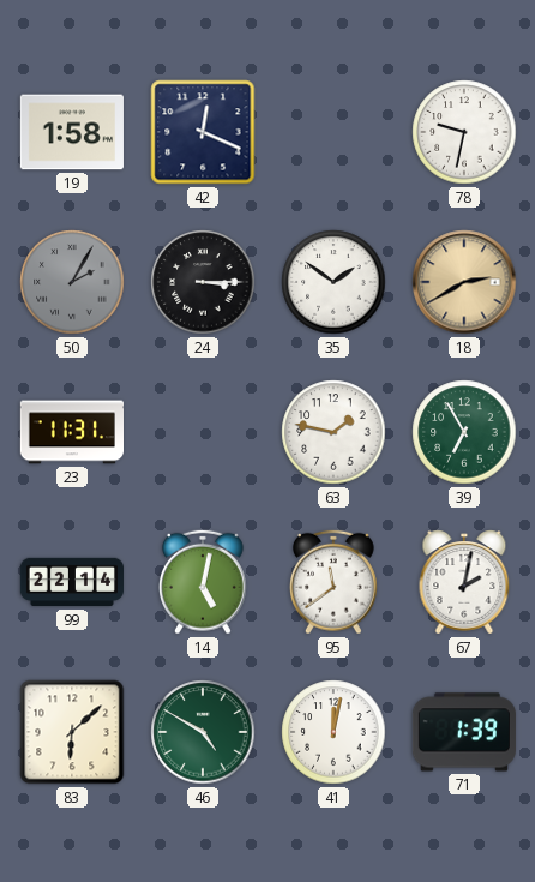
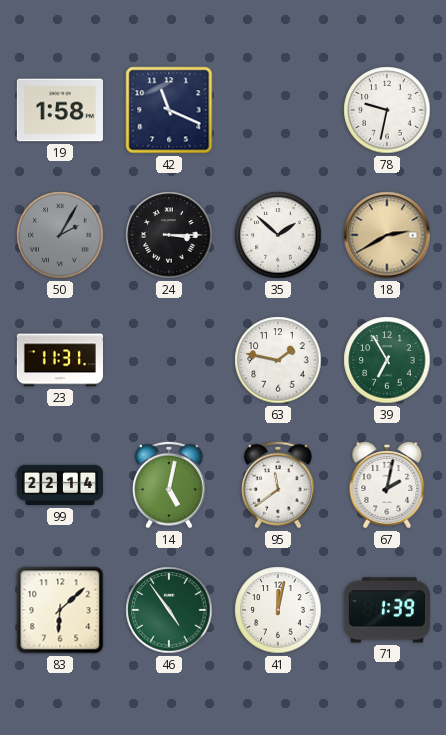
42: 12:19 -> 11:19 (169, 110)
35: 1:51 -> 1:52 (278, 235)
46: 4:50 -> 4:54 (169, 610)
